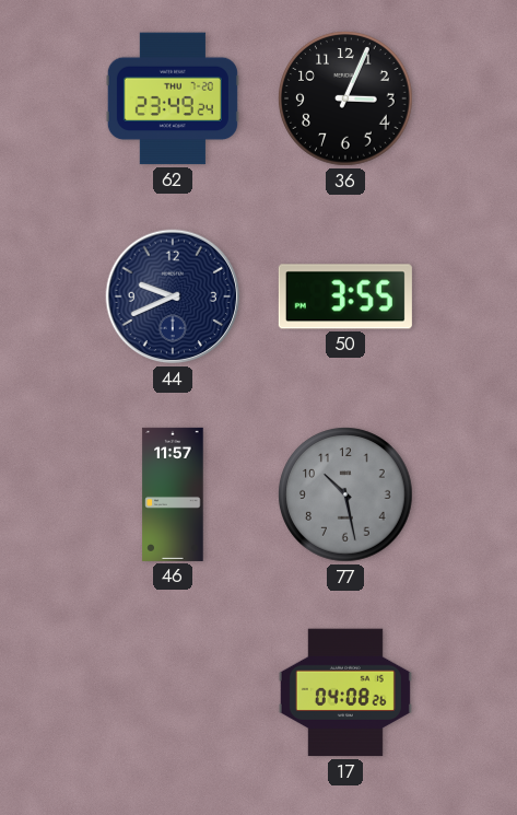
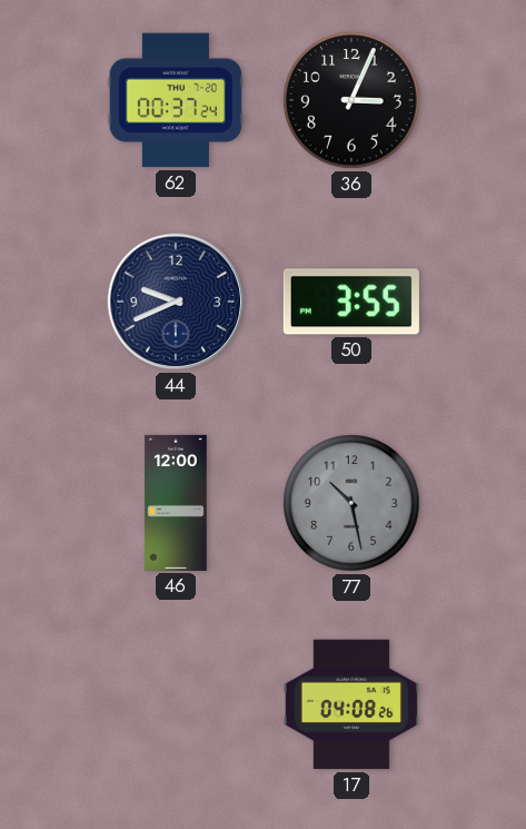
62: 23:49 -> 00:37 (176, 100)
46: 11:57 -> 12:00 (176, 503)
